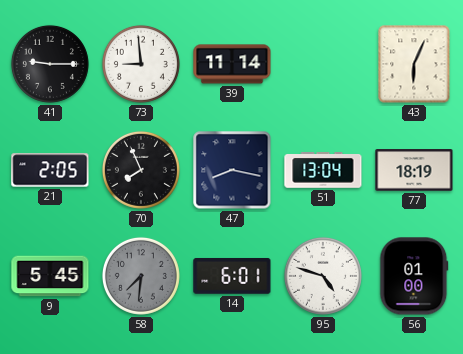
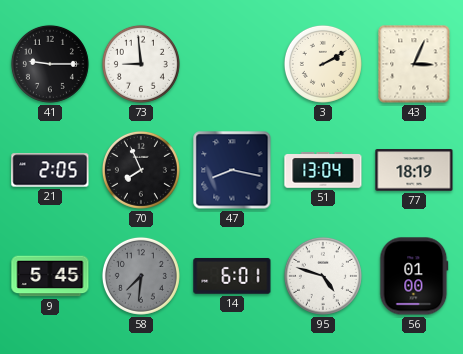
39: 11:14 -> none (232, 64)
3: none -> 2:10 (323, 64)
43: 6:04 -> 3:04 (414, 64)
